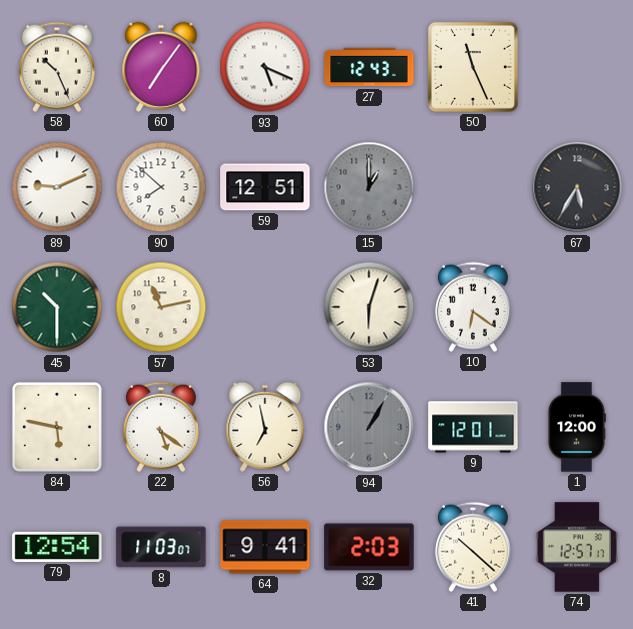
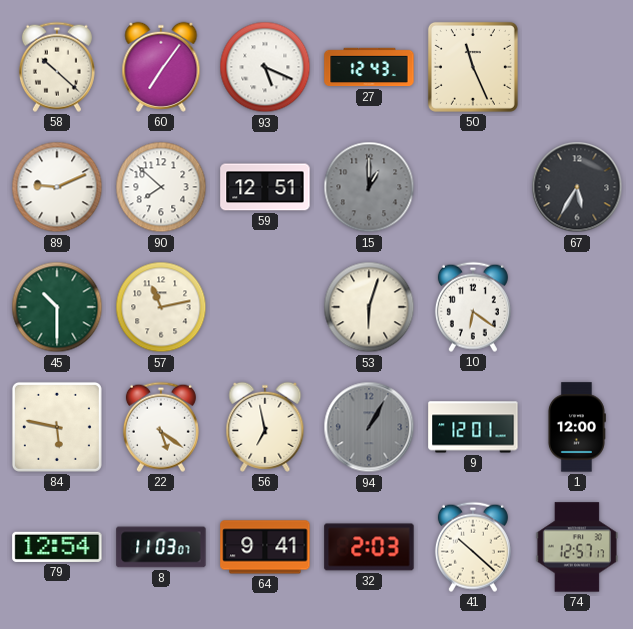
58: 10:26 -> 10:22 (57, 67)
